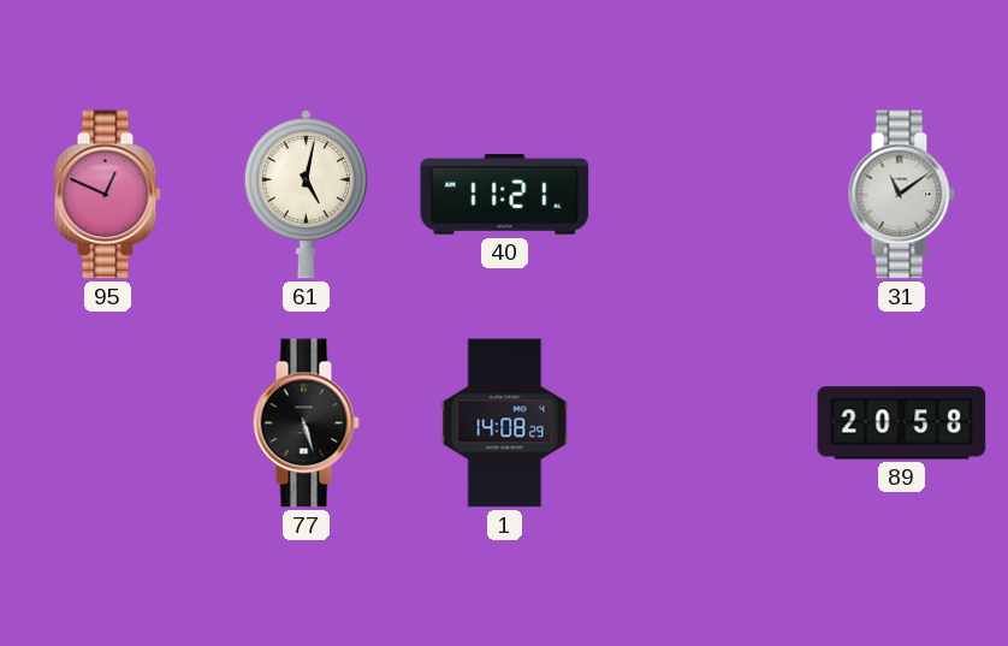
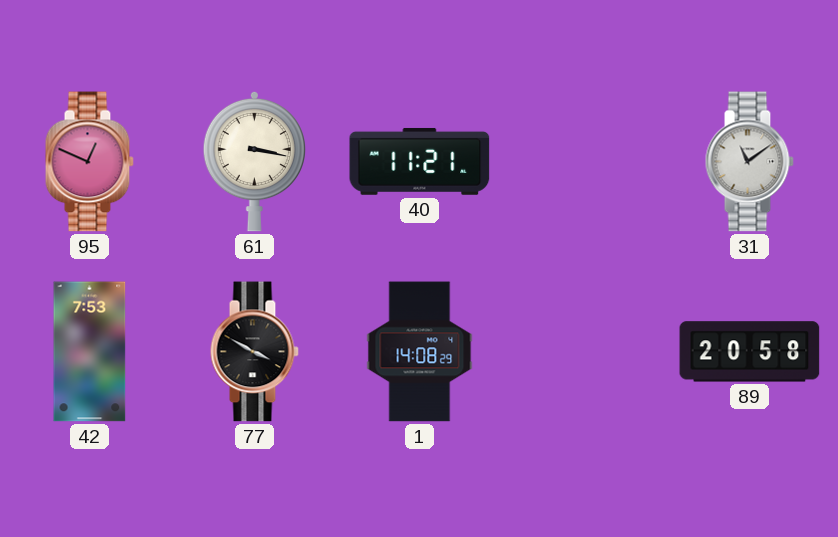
61: 5:02 -> 3:17 (254, 161)
42: none -> 7:53 (90, 352)
77: 5:27 -> 3:50 (254, 352)
